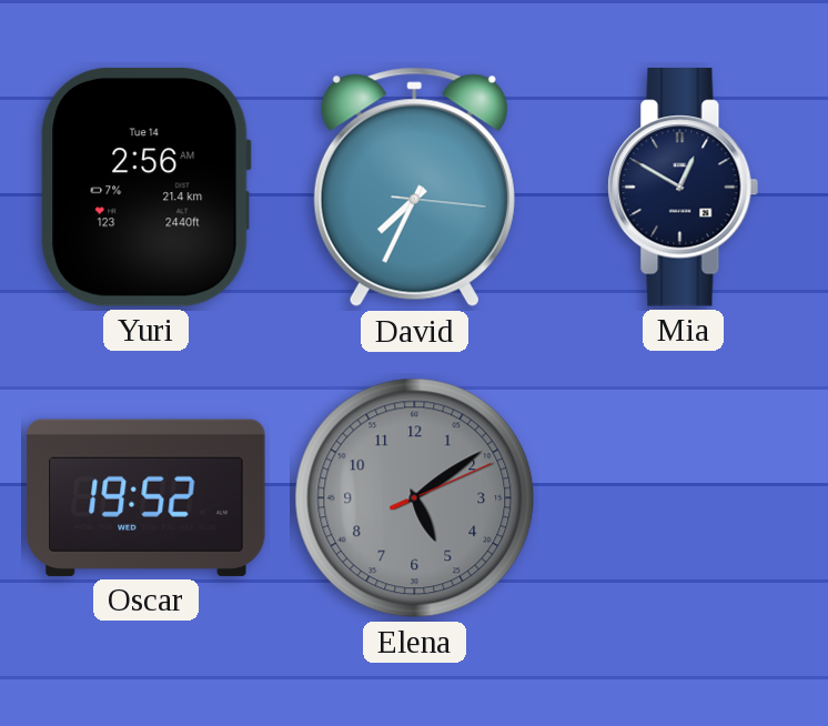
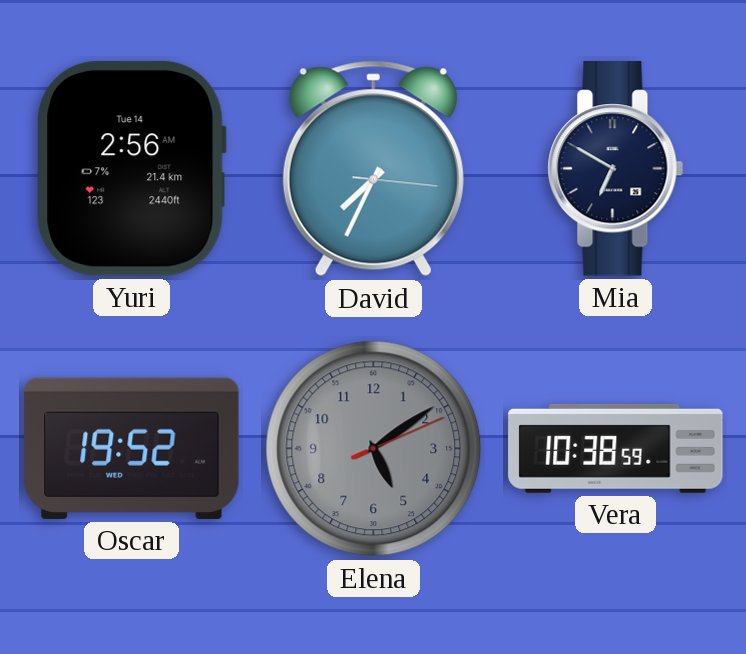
Mia: 12:50 -> 6:50 (616, 169)
Vera: none -> 10:38 (616, 448)
